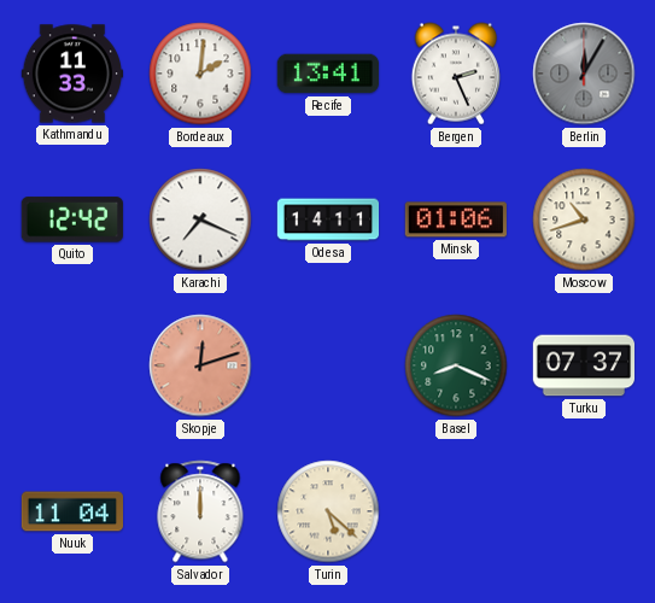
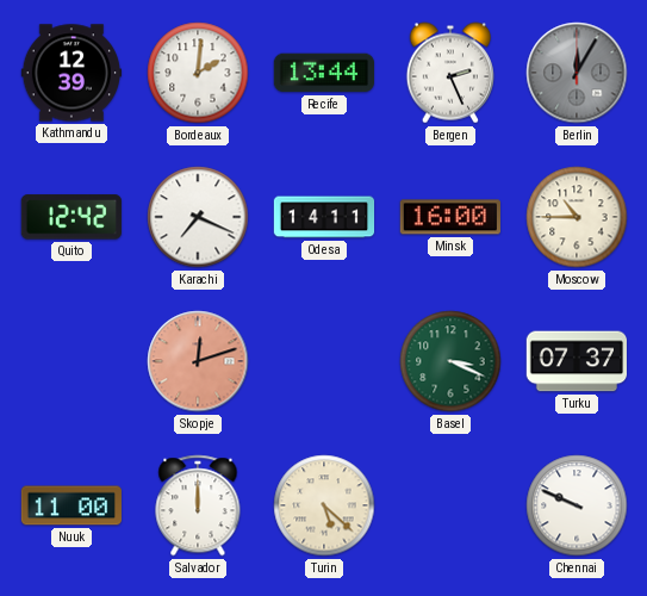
Kathmandu: 11:33 -> 12:39 (70, 73)
Recife: 13:41 -> 13:44 (323, 73)
Minsk: 01:06 -> 16:00 (450, 217)
Moscow: 10:42 -> 10:45 (577, 217)
Basel: 8:19 -> 3:19 (450, 361)
Nuuk: 11:04 -> 11:00 (70, 505)
Chennai: none -> 9:49 (577, 505)
